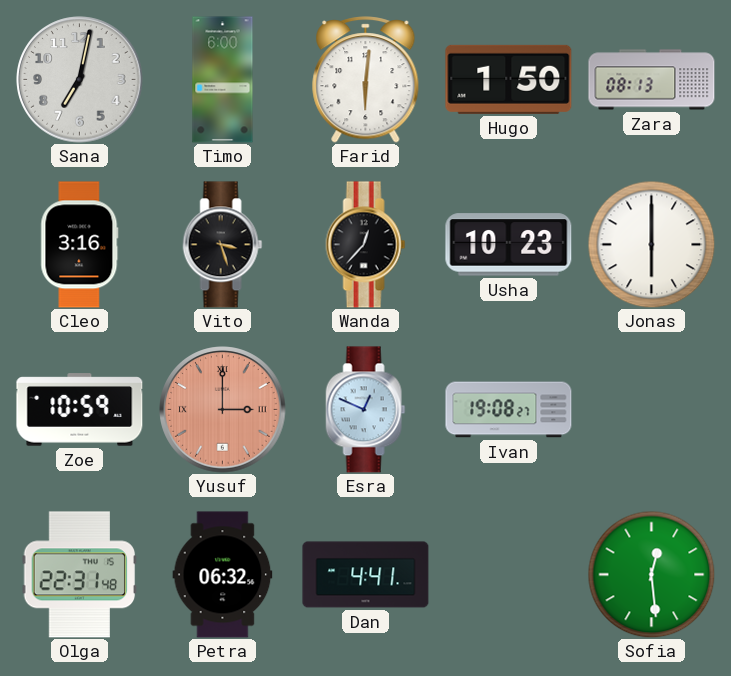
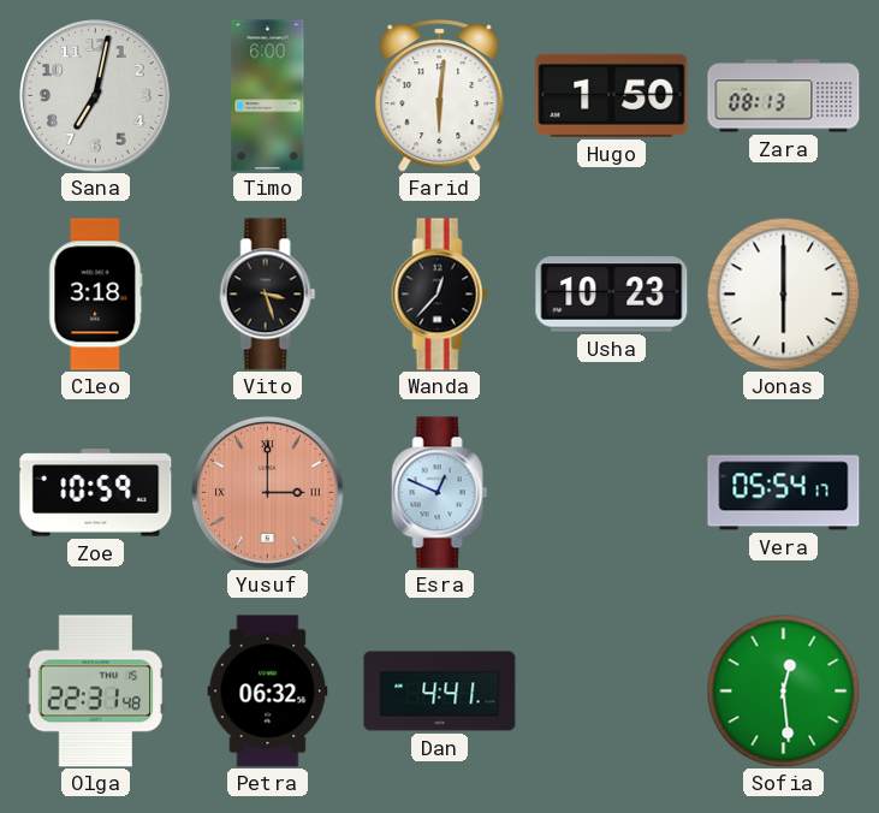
Cleo: 3:16 -> 3:18 (96, 295)
Ivan: 19:08 -> none (509, 410)
Vera: none -> 05:54 (784, 493)
